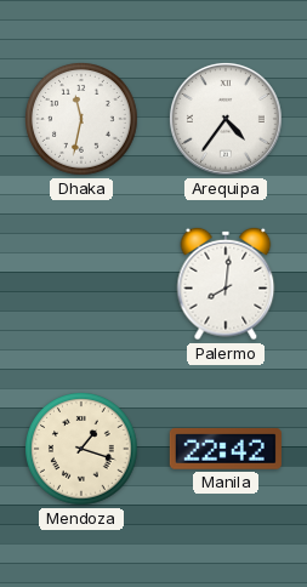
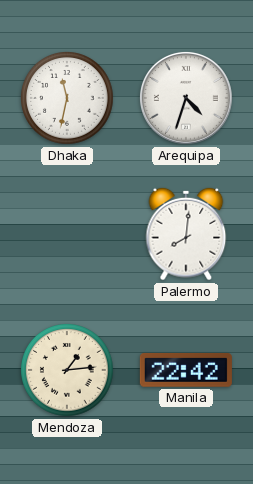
Arequipa: 4:36 -> 4:33 (186, 98)
Mendoza: 1:18 -> 1:14 (68, 371)
